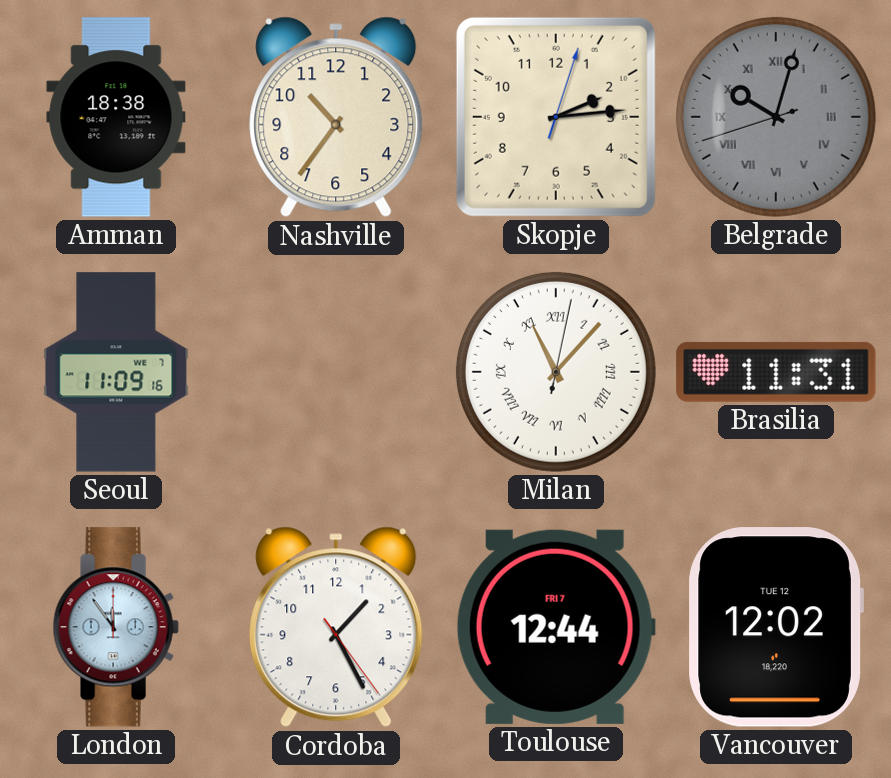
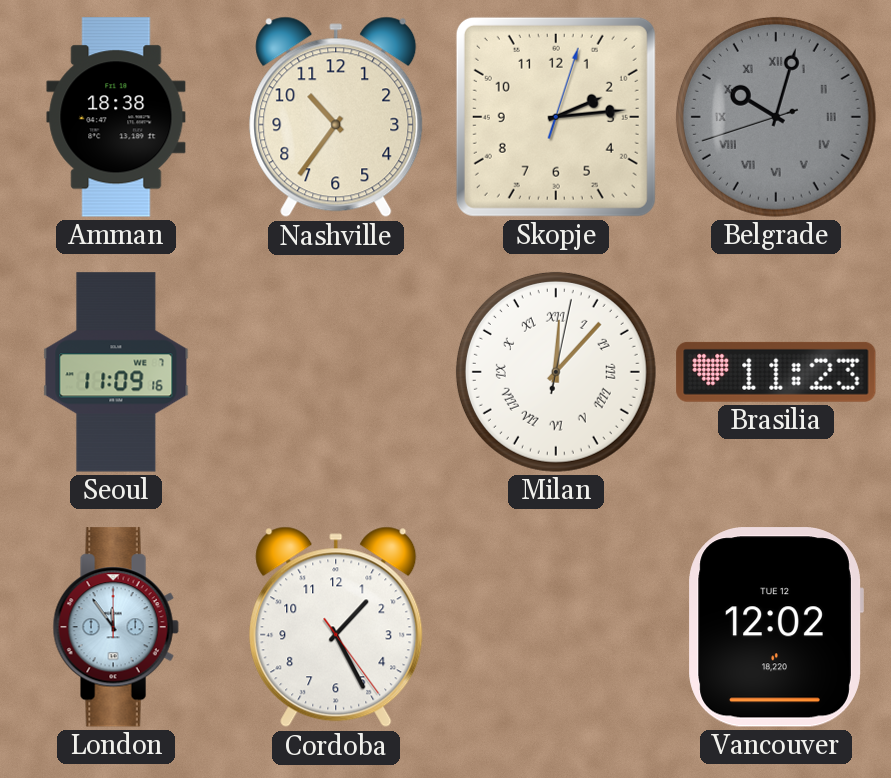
Milan: 11:07 -> 12:07 (556, 372)
Brasilia: 11:31 -> 11:23 (776, 372)
Toulouse: 12:44 -> none (556, 627)
